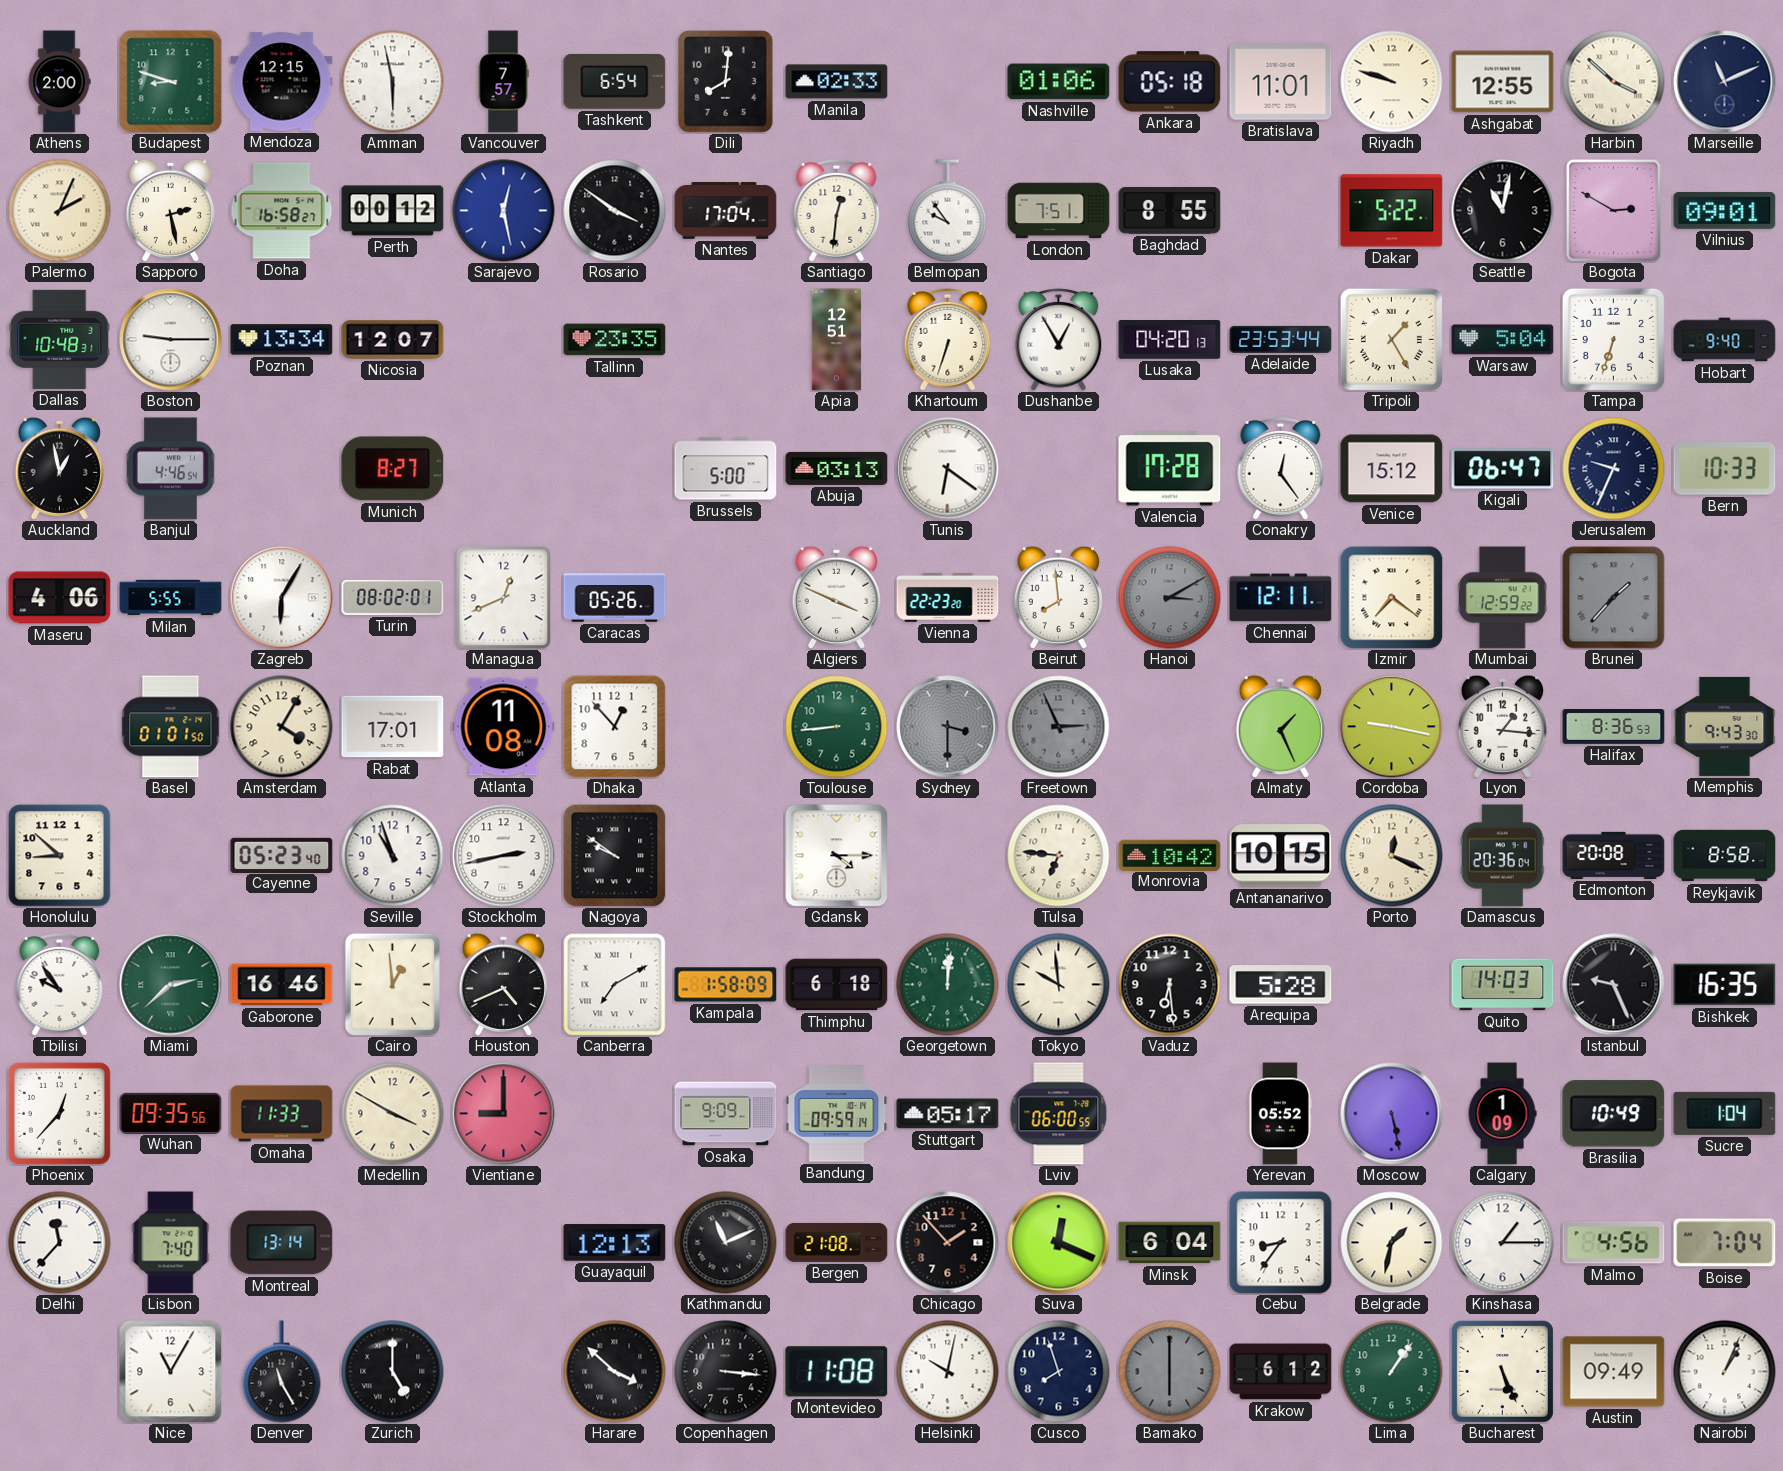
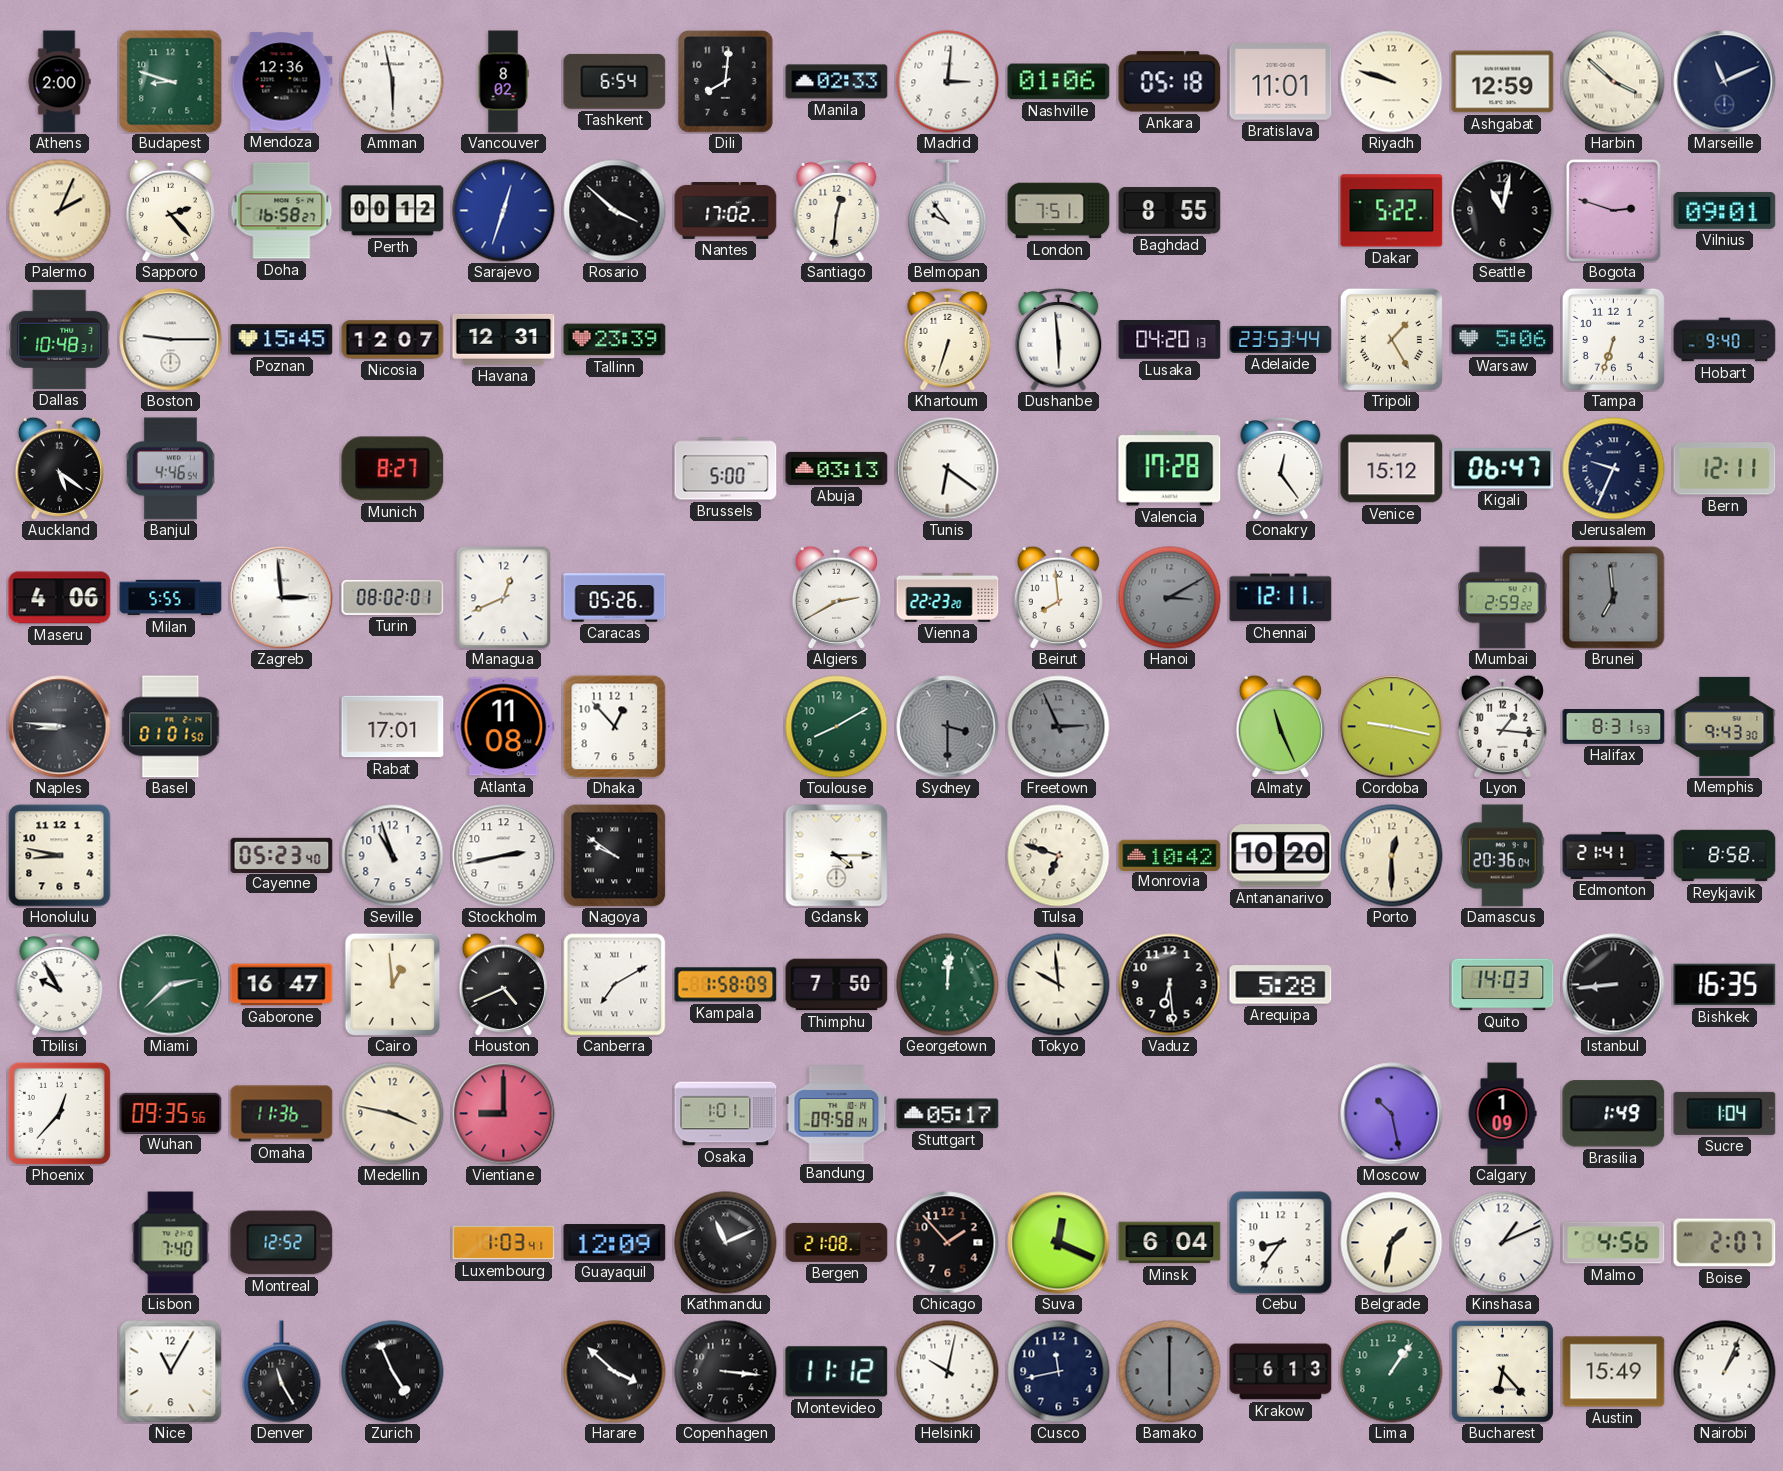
Mendoza: 12:15 -> 12:36 (282, 82)
Vancouver: 7:57 -> 8:02 (503, 82)
Madrid: none -> 3:01 (948, 82)
Ashgabat: 12:55 -> 12:59 (1503, 82)
Sapporo: 2:28 -> 2:23 (170, 210)
Sarajevo: 12:28 -> 12:33 (504, 211)
Rosario: 3:51 -> 3:52 (615, 211)
Nantes: 17:04 -> 17:02 (726, 211)
Bogota: 2:50 -> 2:48 (1613, 210)
Poznan: 13:34 -> 15:45 (282, 340)
Havana: none -> 12:31 (504, 339)
Tallinn: 23:35 -> 23:39 (615, 340)
Apia: 12:51 -> none (837, 340)
Dushanbe: 12:55 -> 5:59 (1059, 340)
Warsaw: 5:04 -> 5:06 (1503, 340)
Auckland: 12:58 -> 5:21 (59, 468)
Bern: 10:33 -> 12:11 (1725, 469)
Zagreb: 6:05 -> 2:59 (282, 598)
Algiers: 3:49 -> 2:40 (836, 597)
Izmir: 7:21 -> none (1391, 597)
Mumbai: 12:59 -> 2:59 (1503, 598)
Brunei: 1:37 -> 6:59 (1614, 598)
Naples: none -> 8:46 (60, 727)
Amsterdam: 4:05 -> none (282, 727)
Toulouse: 8:44 -> 8:10 (837, 727)
Almaty: 1:26 -> 11:26 (1280, 726)
Halifax: 8:36 -> 8:31 (1614, 727)
Honolulu: 8:52 -> 8:47 (60, 856)
Tulsa: 6:46 -> 6:48 (1059, 856)
Antananarivo: 10:15 -> 10:20 (1281, 856)
Porto: 12:19 -> 12:30 (1392, 856)
Edmonton: 20:08 -> 21:41 (1614, 855)
Tbilisi: 9:54 -> 9:55 (60, 985)
Gaborone: 16:46 -> 16:47 (282, 985)
Thimphu: 6:18 -> 7:50 (837, 985)
Istanbul: 9:26 -> 8:44 (1614, 985)
Omaha: 11:33 -> 11:36 (282, 1114)
Medellin: 3:50 -> 3:47 (393, 1114)
Osaka: 9:09 -> 1:01 (726, 1114)
Bandung: 09:59 -> 09:58 (837, 1114)
Lviv: 06:00 -> none (1059, 1114)
Yerevan: 05:52 -> none (1280, 1114)
Moscow: 5:28 -> 10:28 (1392, 1114)
Brasilia: 10:49 -> 1:49 (1614, 1114)
Delhi: 11:37 -> none (60, 1243)
Montreal: 13:14 -> 12:52 (282, 1243)
Luxembourg: none -> 1:03 (504, 1243)
Guayaquil: 12:13 -> 12:09 (615, 1243)
Kinshasa: 1:15 -> 1:11 (1503, 1243)
Boise: 7:04 -> 2:07 (1725, 1243)
Zurich: 5:00 -> 4:56 (393, 1372)
Montevideo: 11:08 -> 11:12 (837, 1372)
Cusco: 7:57 -> 11:43 (1059, 1372)
Krakow: 6:12 -> 6:13 (1281, 1372)
Bucharest: 5:26 -> 6:23 (1502, 1371)
Austin: 09:49 -> 15:49 (1614, 1372)
